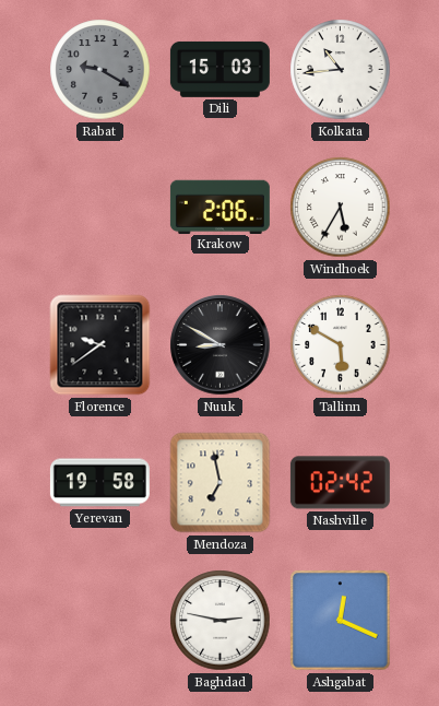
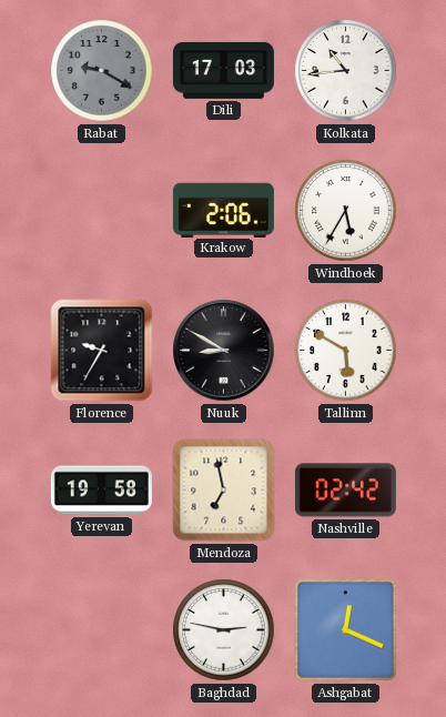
Dili: 15:03 -> 17:03 (223, 70)
Florence: 9:39 -> 9:35 (102, 351)
